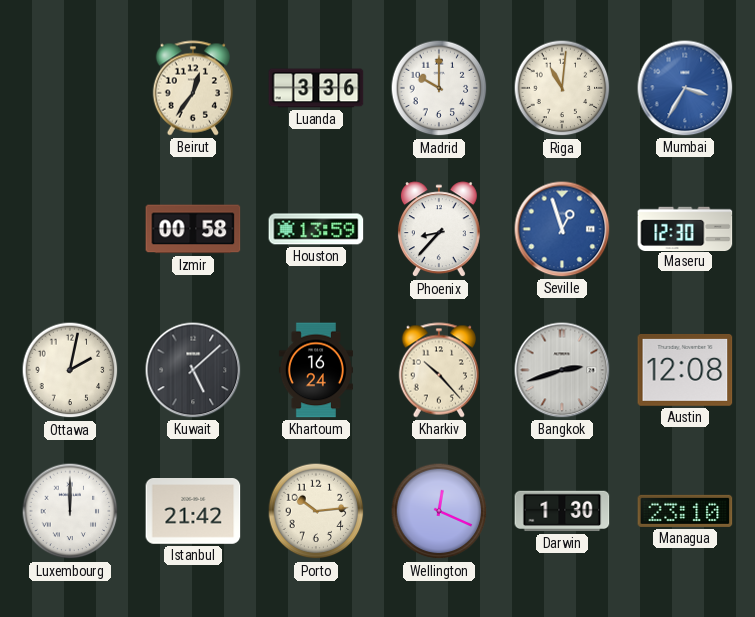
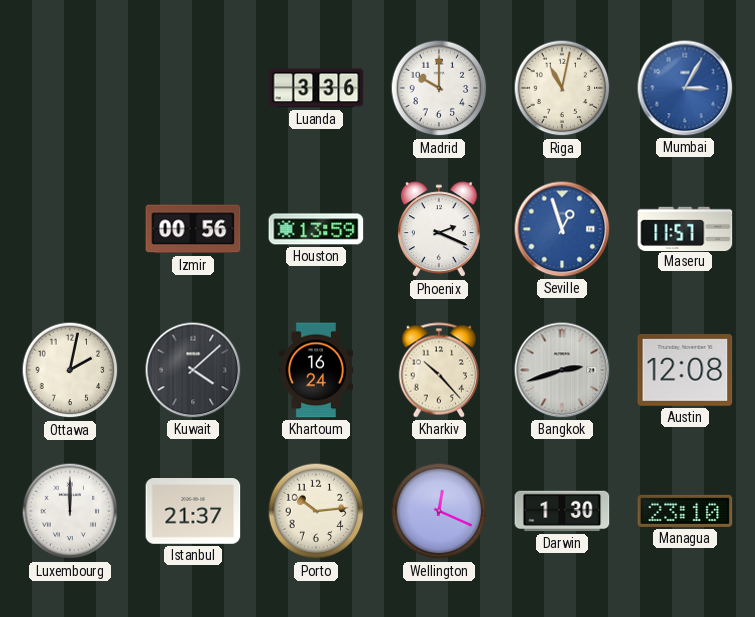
Beirut: 12:36 -> none (193, 88)
Riga: 11:01 -> 11:02 (562, 88)
Mumbai: 3:35 -> 3:05 (685, 88)
Izmir: 00:58 -> 00:56 (193, 229)
Phoenix: 8:37 -> 2:19 (439, 230)
Maseru: 12:30 -> 11:57 (685, 228)
Kuwait: 5:08 -> 4:08 (193, 370)
Istanbul: 21:42 -> 21:37 (193, 511)
